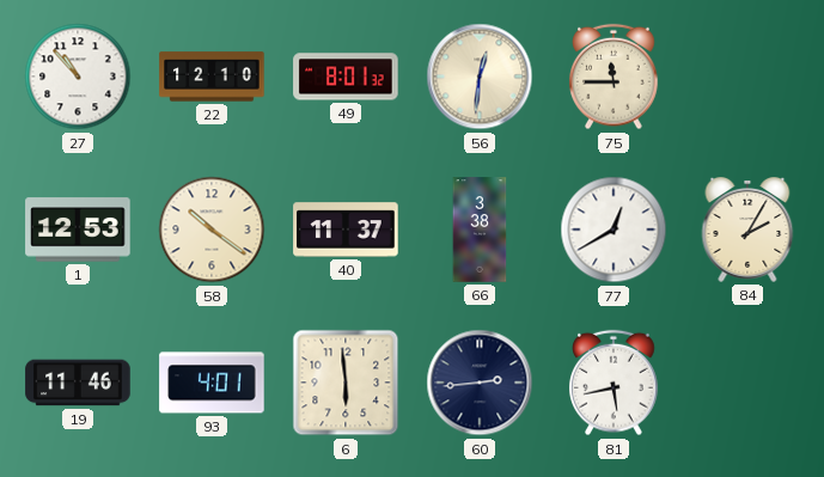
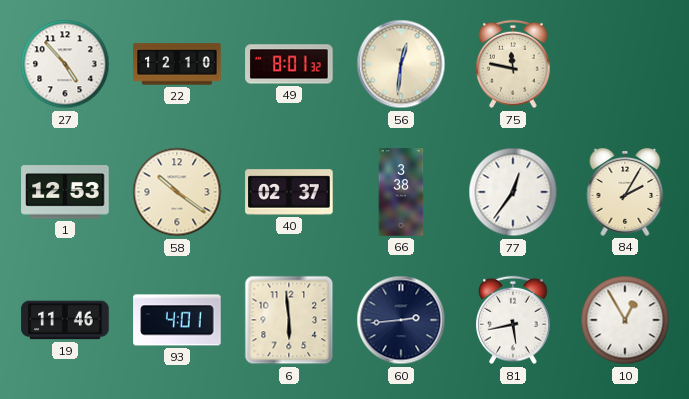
27: 10:53 -> 4:53 (65, 64)
75: 11:45 -> 11:47 (513, 64)
40: 11:37 -> 02:37 (289, 192)
77: 12:40 -> 12:36 (513, 192)
10: none -> 12:55 (625, 320)
